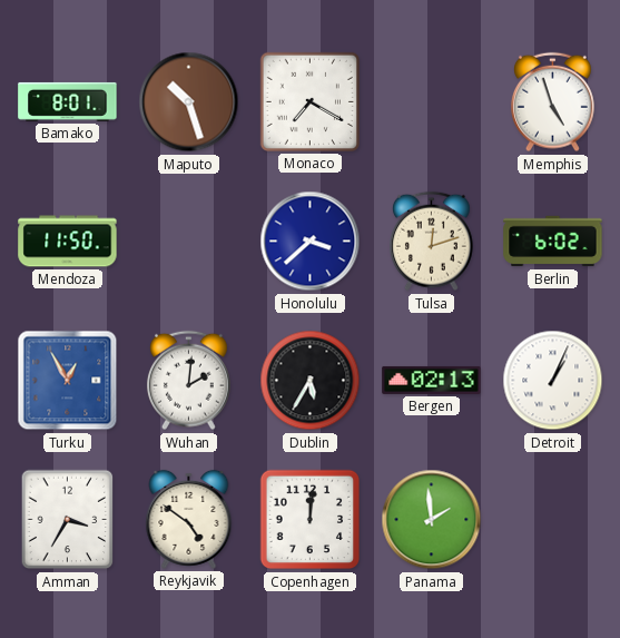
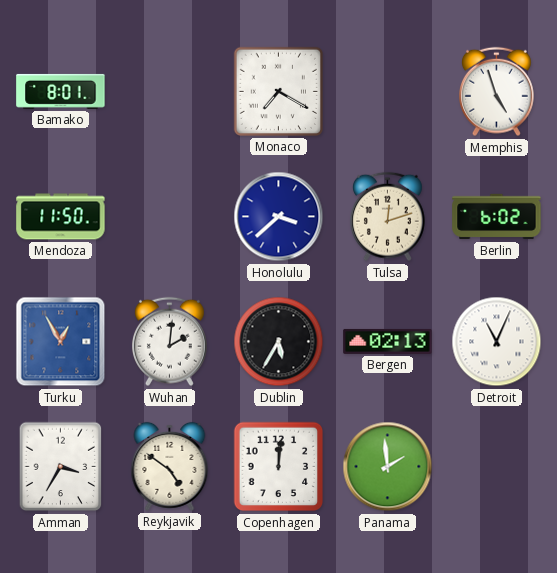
Maputo: 10:27 -> none (189, 102)
Detroit: 1:04 -> 11:04 (497, 342)
